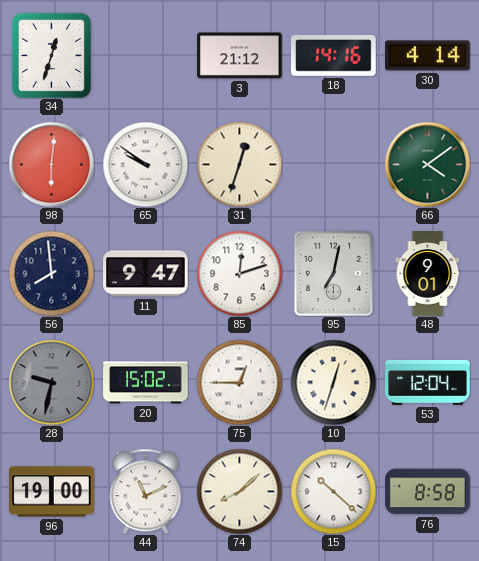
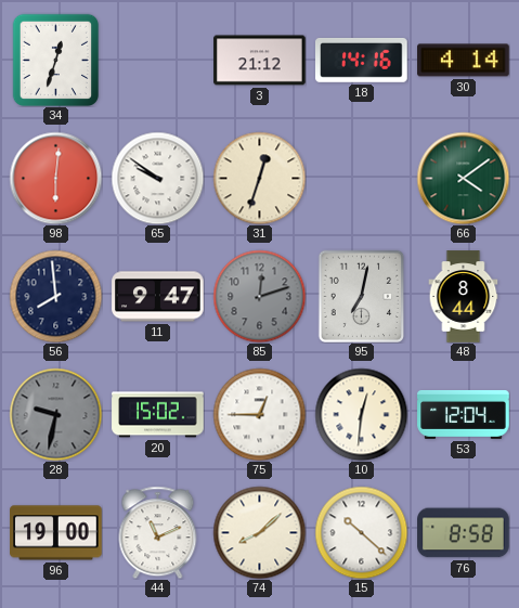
85 dial: white -> grey (259, 296)
48: 9:01 -> 8:44 (464, 297)
10: 12:33 -> 12:31 (361, 414)
